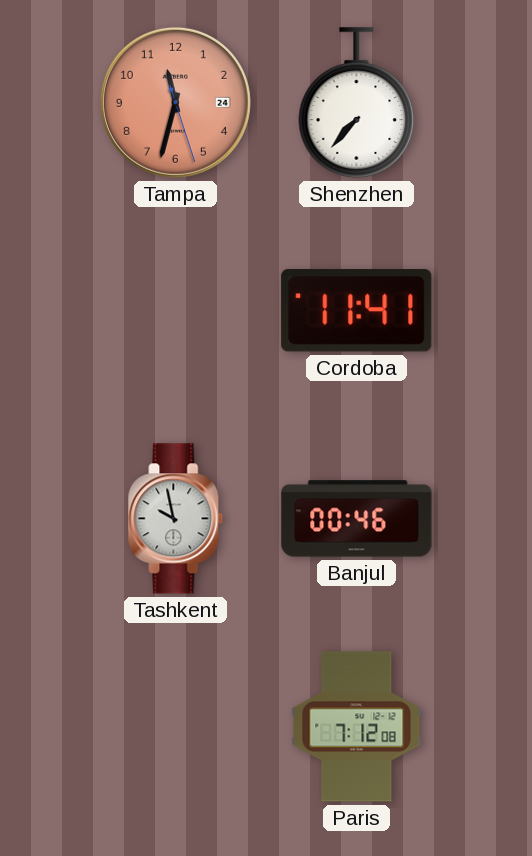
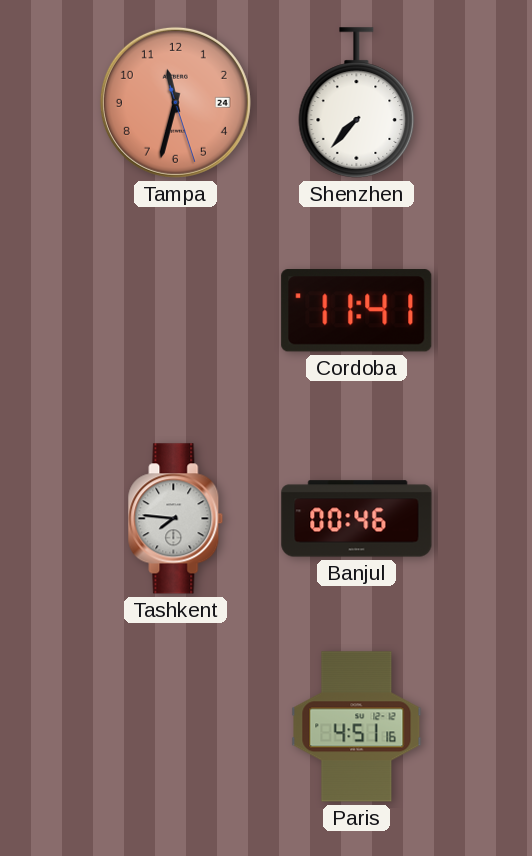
Tashkent: 9:58 -> 7:46 (176, 519)
Paris: 7:12 -> 4:51 (357, 727)
